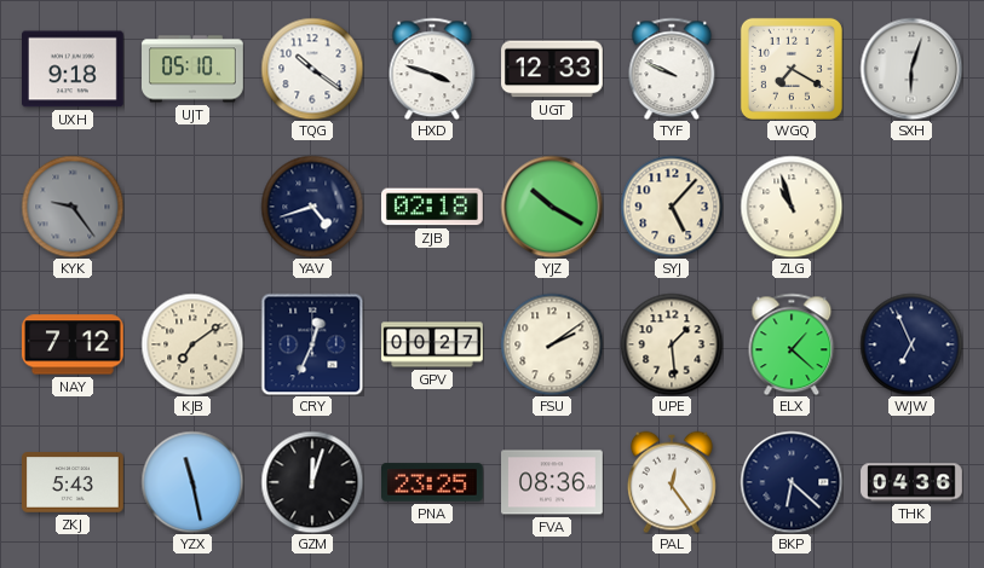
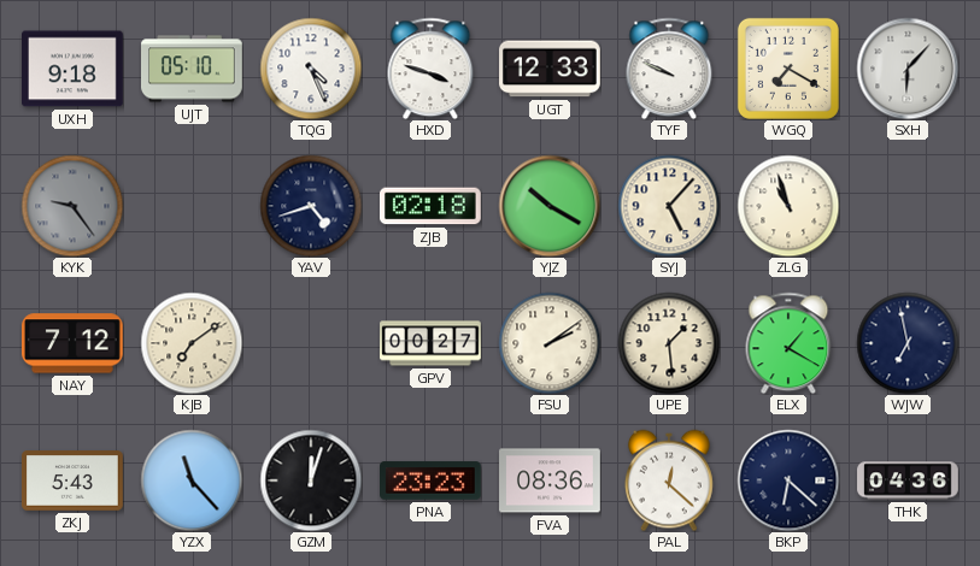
TQG: 10:21 -> 4:26 (311, 69)
SXH: 6:03 -> 6:07 (908, 69)
CRY: 12:34 -> none (312, 344)
ELX: 1:22 -> 1:20 (788, 343)
WJW: 6:56 -> 6:58 (908, 343)
YZX: 11:28 -> 11:23 (192, 480)
PNA: 23:25 -> 23:23 (432, 480)
PAL: 12:24 -> 12:22 (669, 480)
